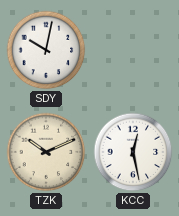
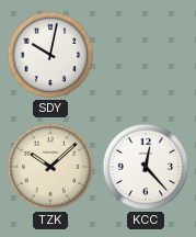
TZK: 10:11 -> 10:08 (50, 167)
KCC: 12:28 -> 12:23 (146, 167)
